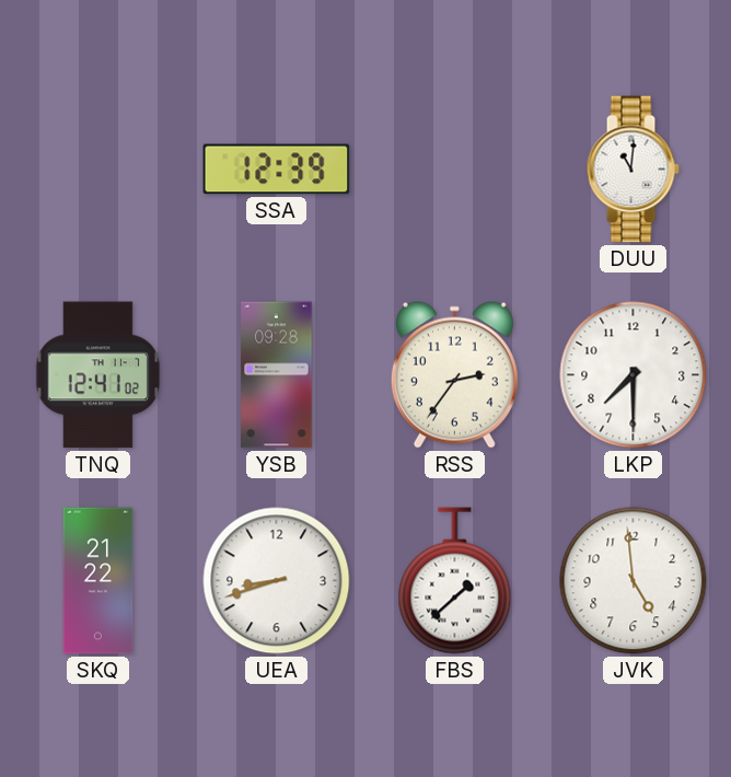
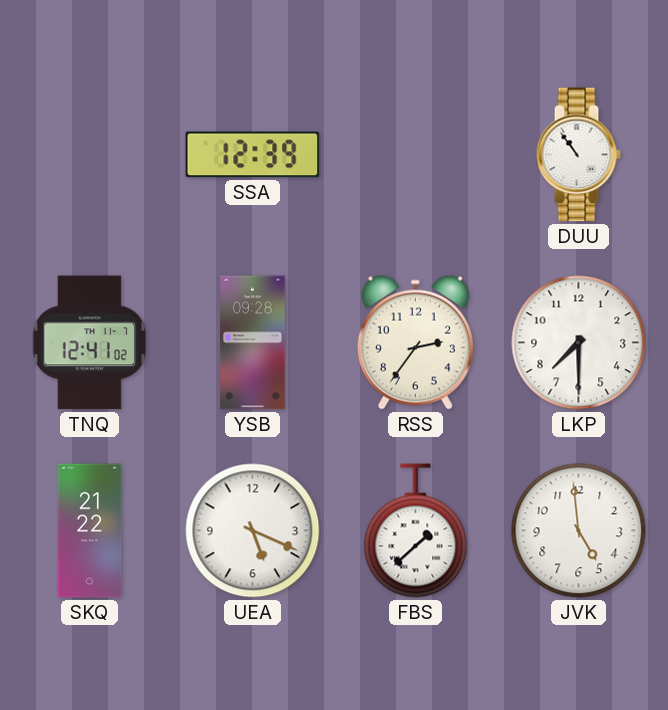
DUU: 11:01 -> 10:54 (578, 155)
UEA: 8:42 -> 5:19 (253, 531)
